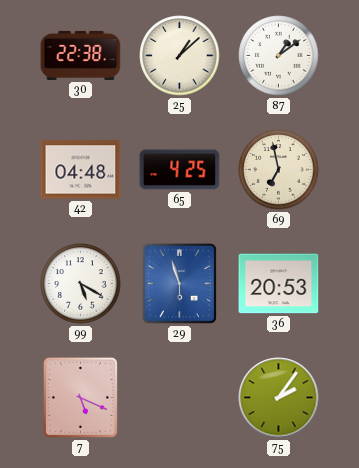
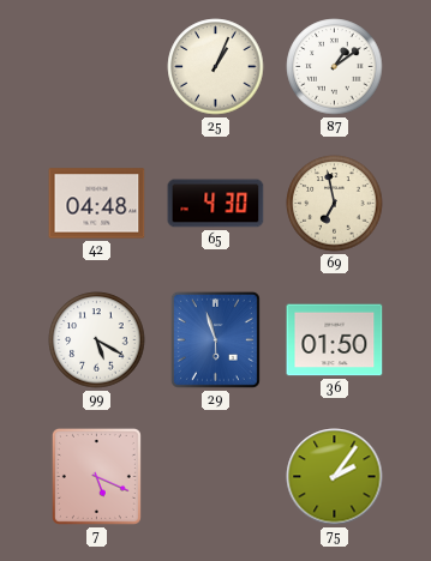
30: 22:38 -> none (81, 55)
25: 1:08 -> 1:04 (216, 67)
65: 4:25 -> 4:30 (216, 204)
36: 20:53 -> 01:50 (335, 340)
